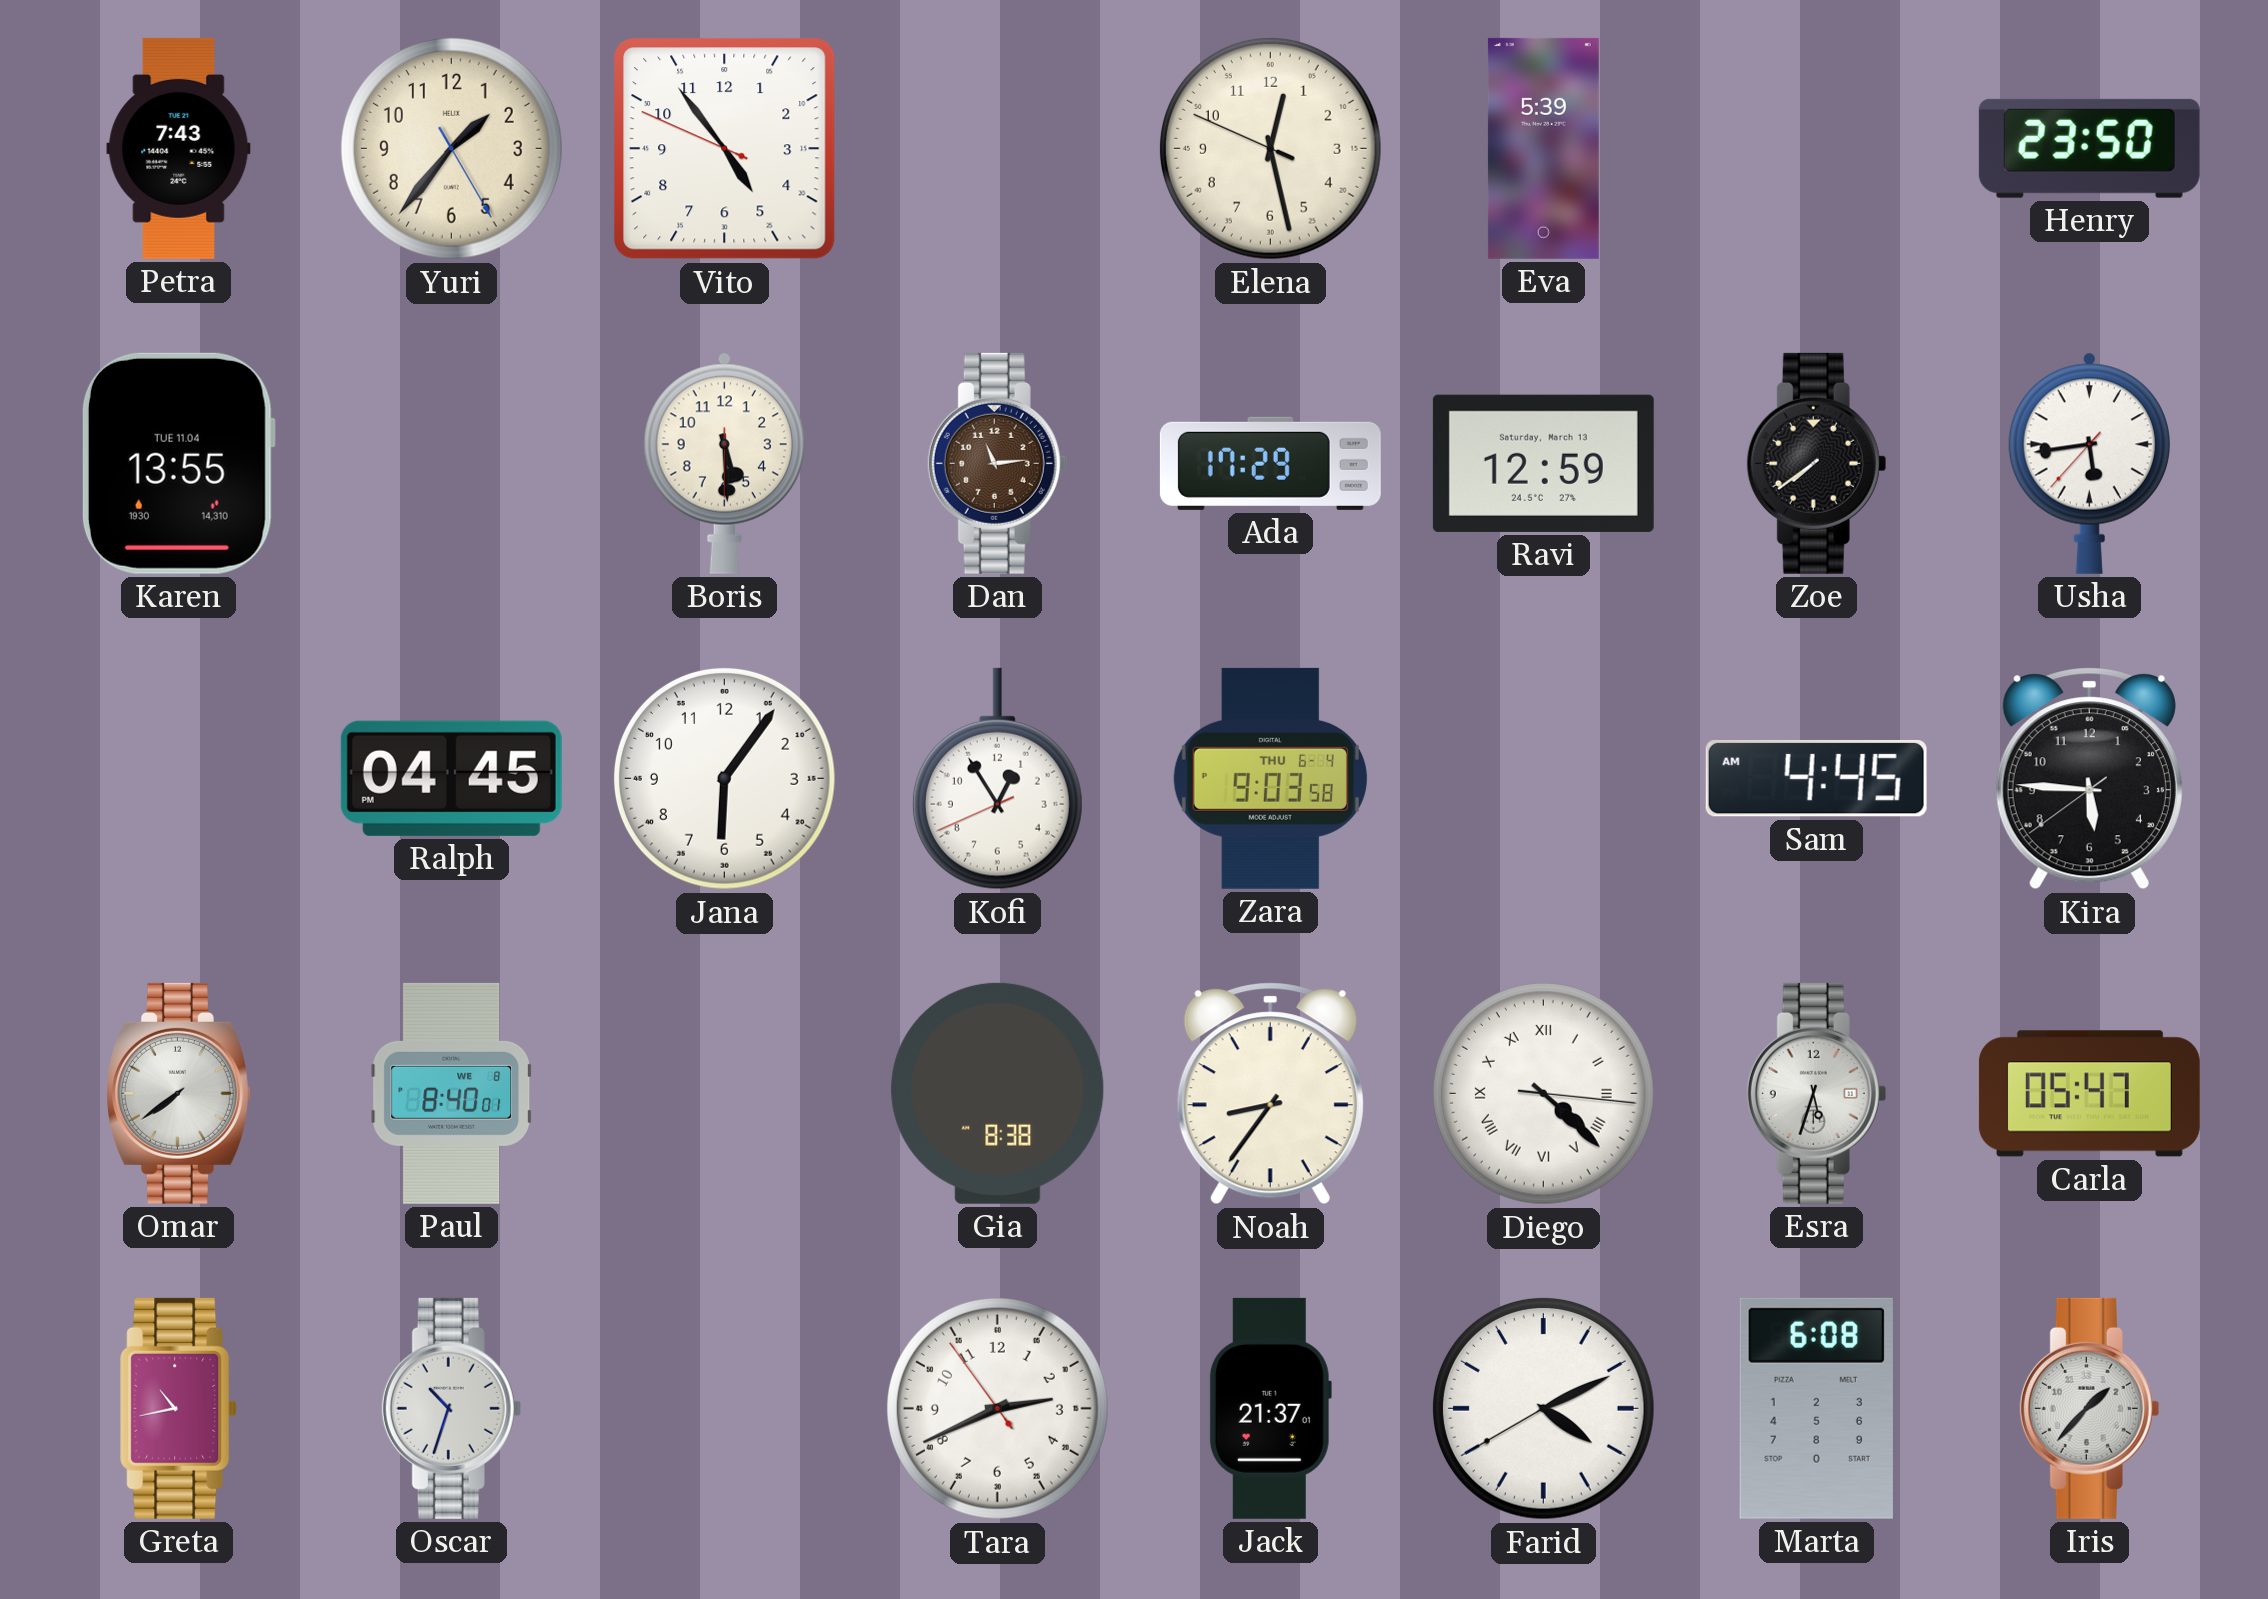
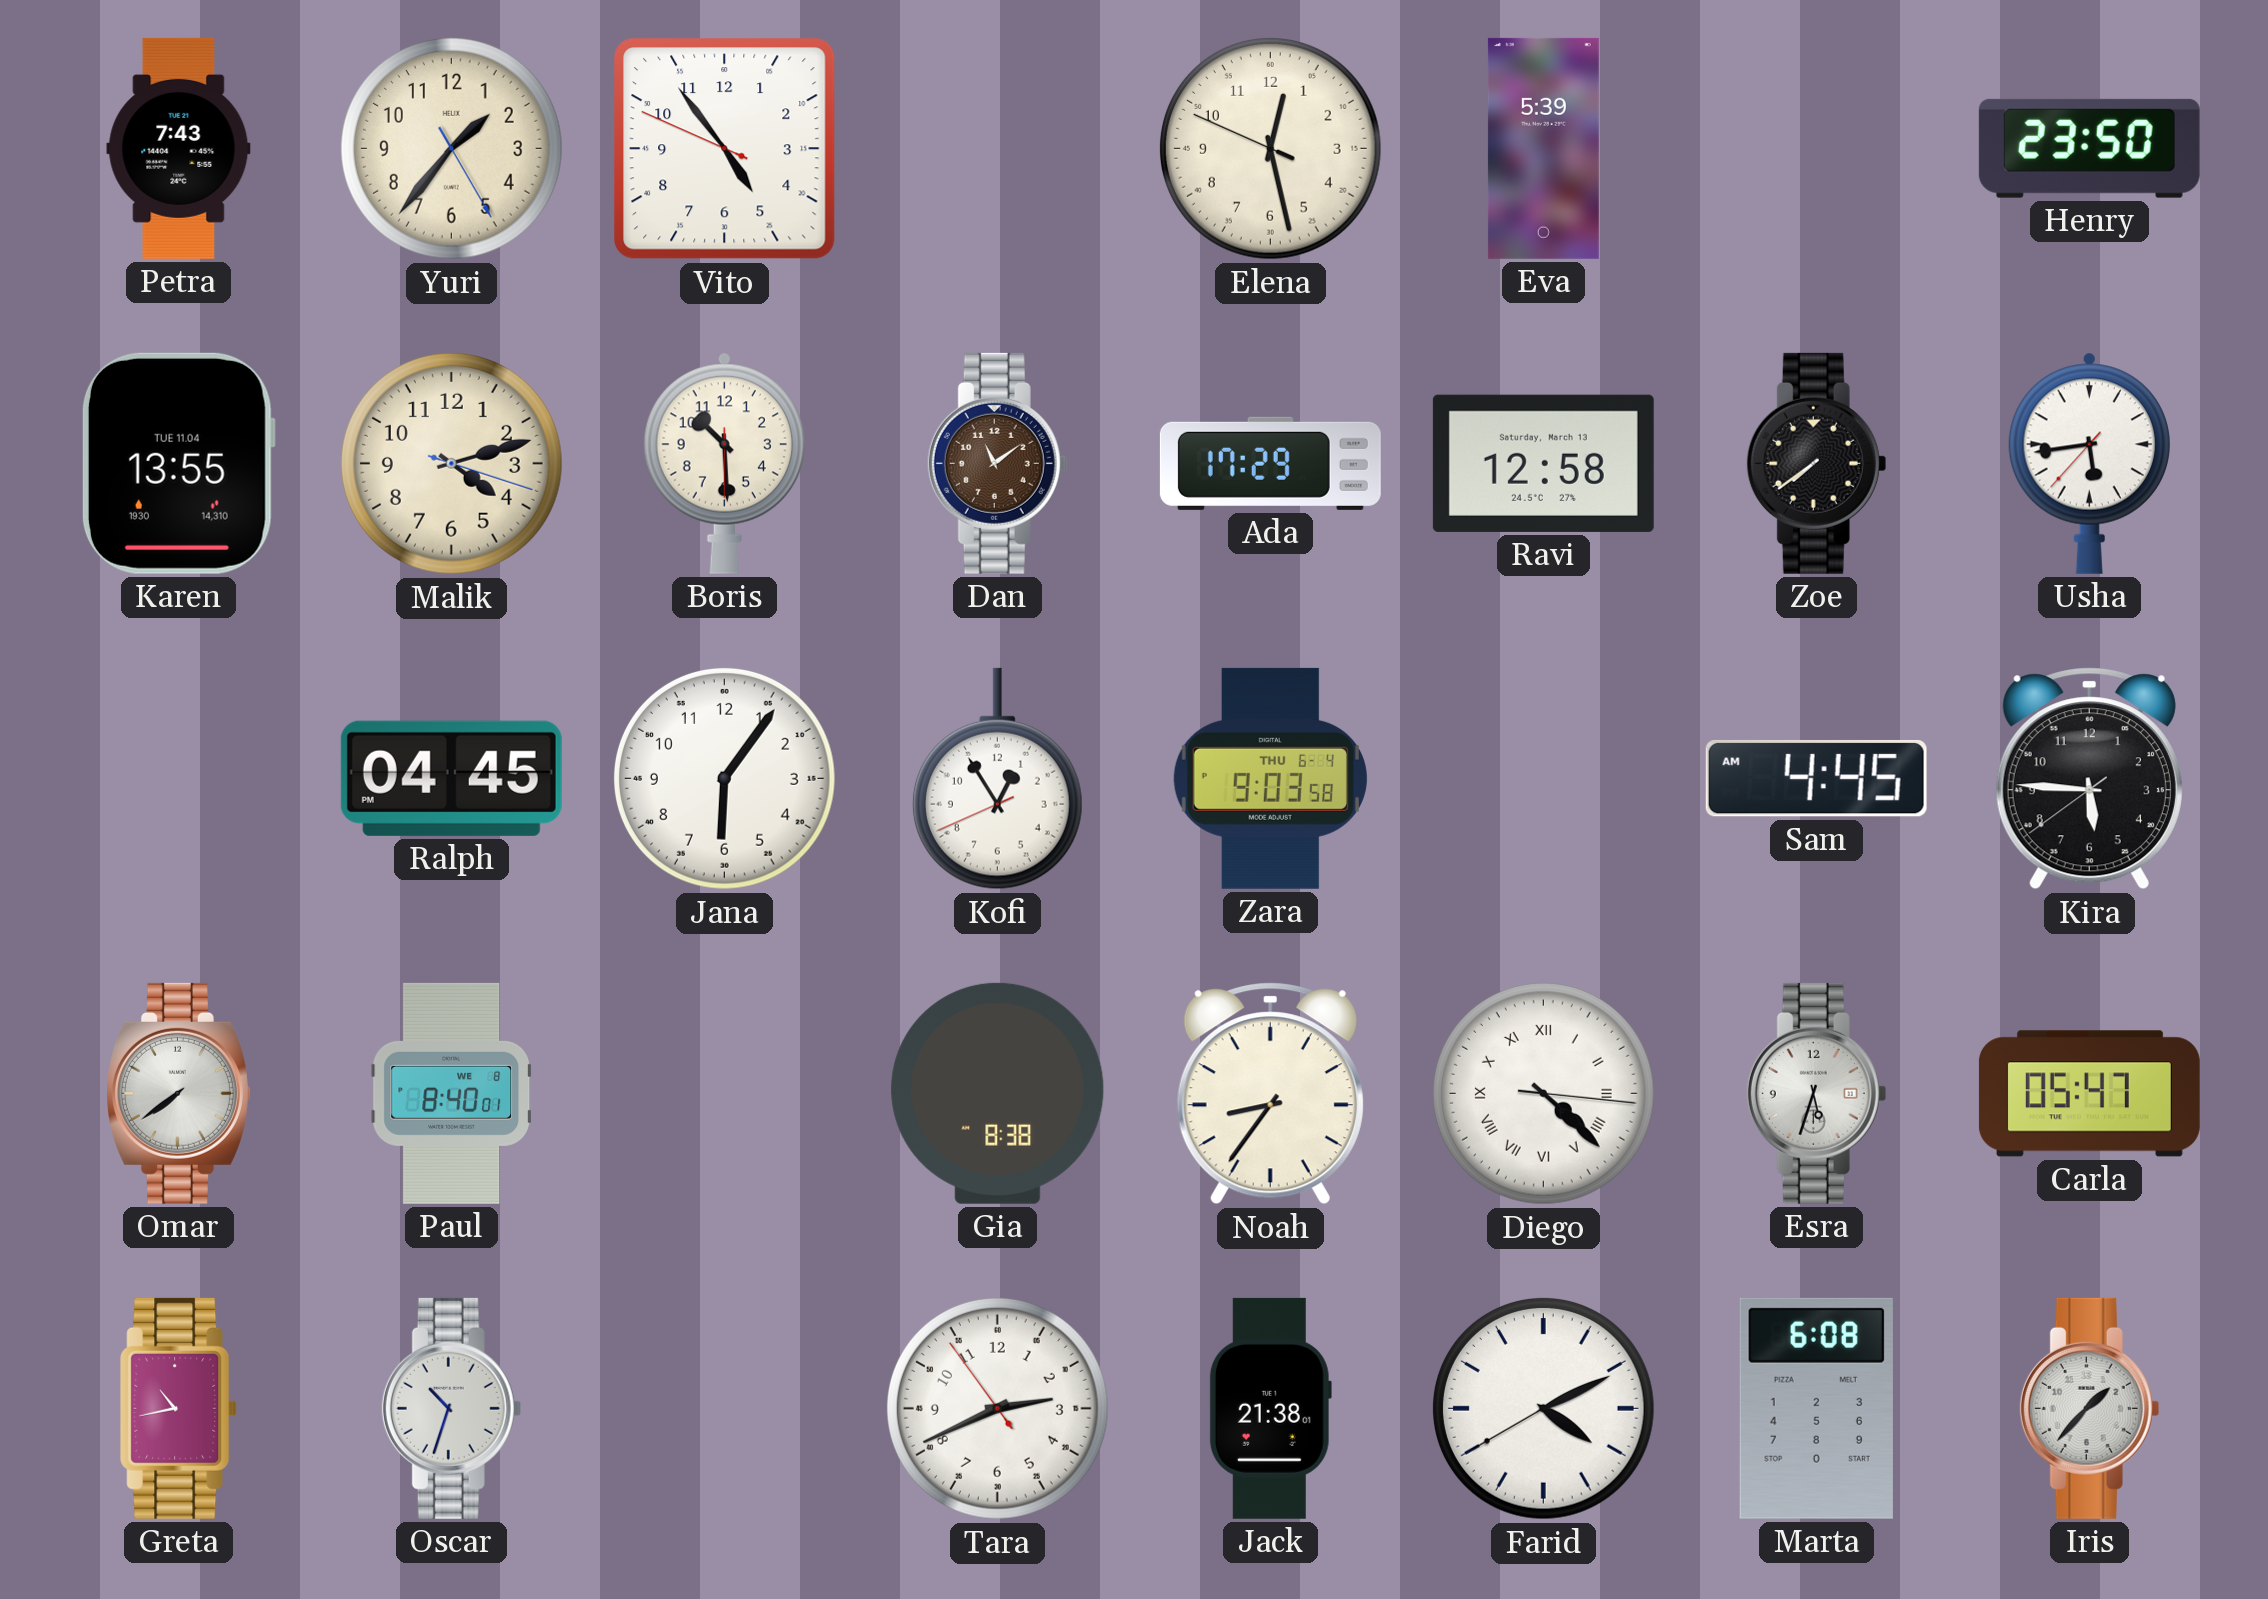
Malik: none -> 4:12 (451, 463)
Boris: 5:29 -> 10:29 (724, 463)
Dan: 11:14 -> 11:09 (998, 463)
Ravi: 12:59 -> 12:58 (1543, 463)
Jack: 21:37 -> 21:38 (1270, 1408)
